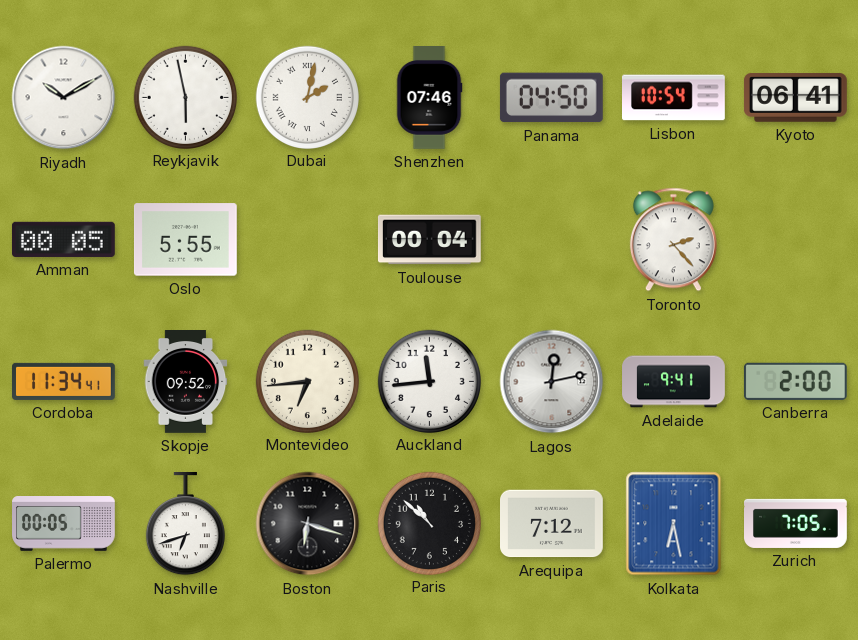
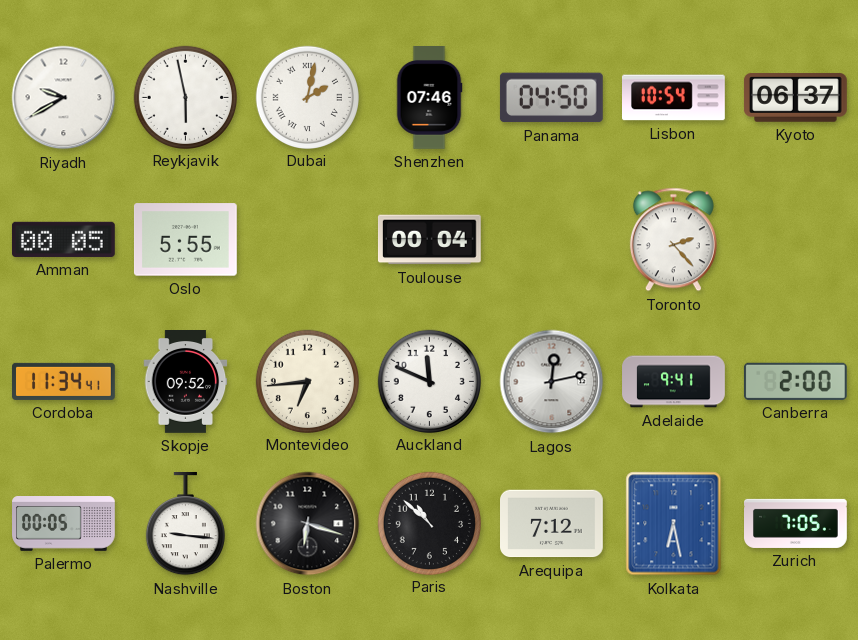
Riyadh: 10:10 -> 9:40 (64, 98)
Kyoto: 06:41 -> 06:37 (795, 98)
Auckland: 11:44 -> 11:49 (429, 381)
Nashville: 6:42 -> 9:16 (185, 524)
